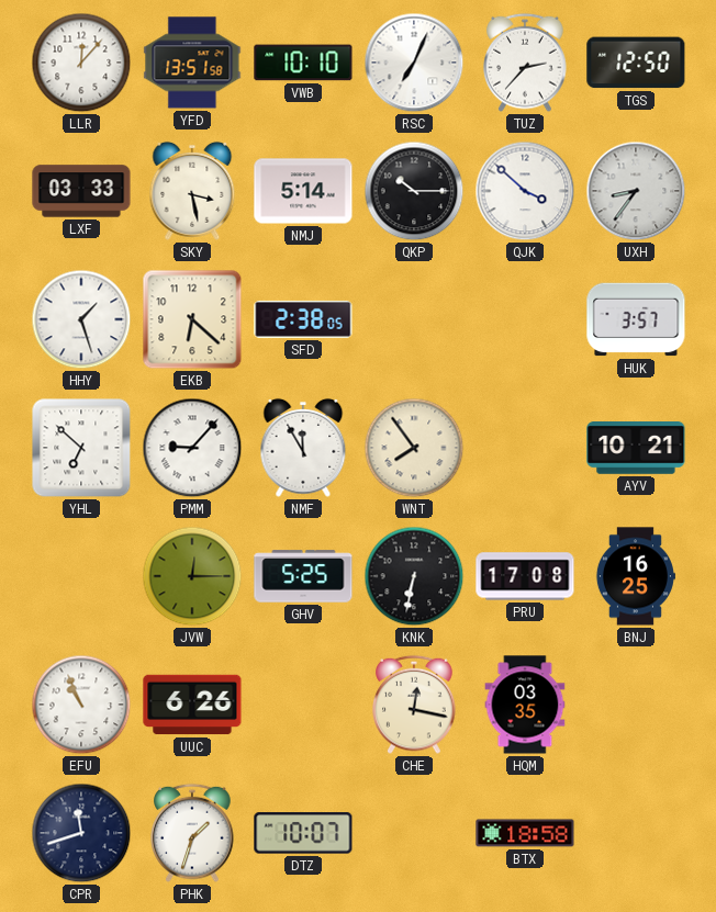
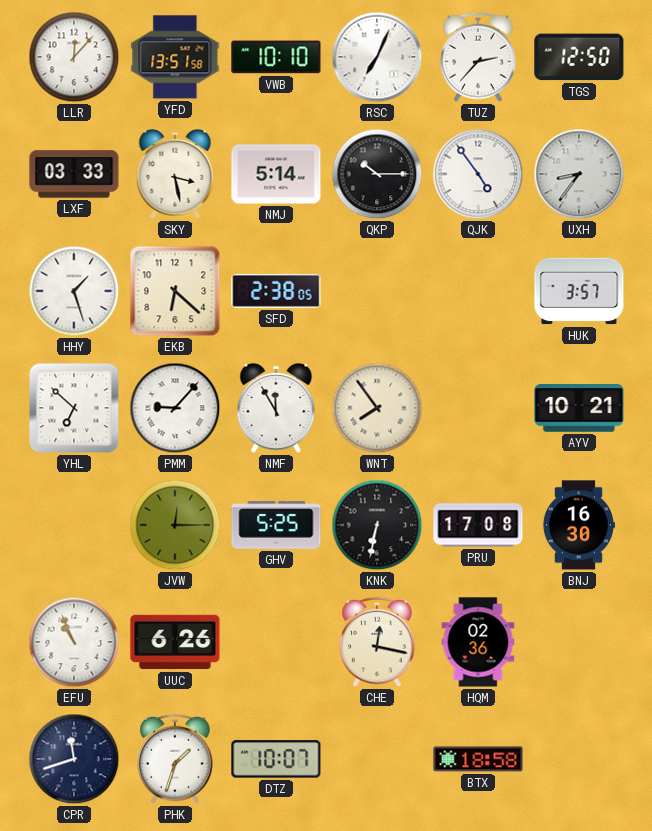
QJK: 3:52 -> 4:54 (478, 174)
BNJ: 16:25 -> 16:30 (578, 525)
HQM: 03:35 -> 02:36 (478, 642)
